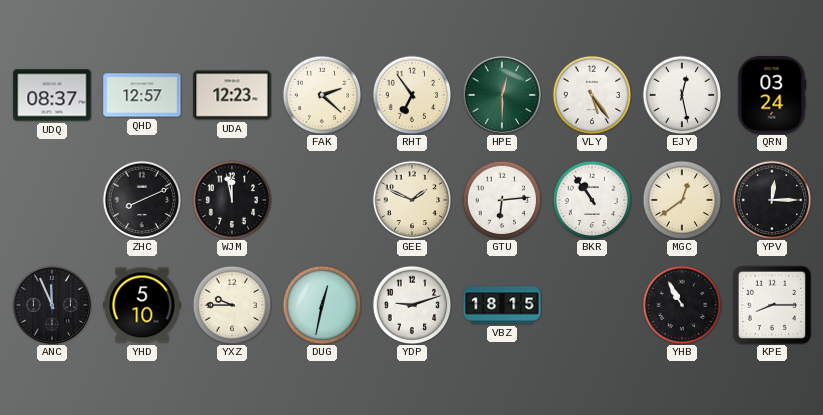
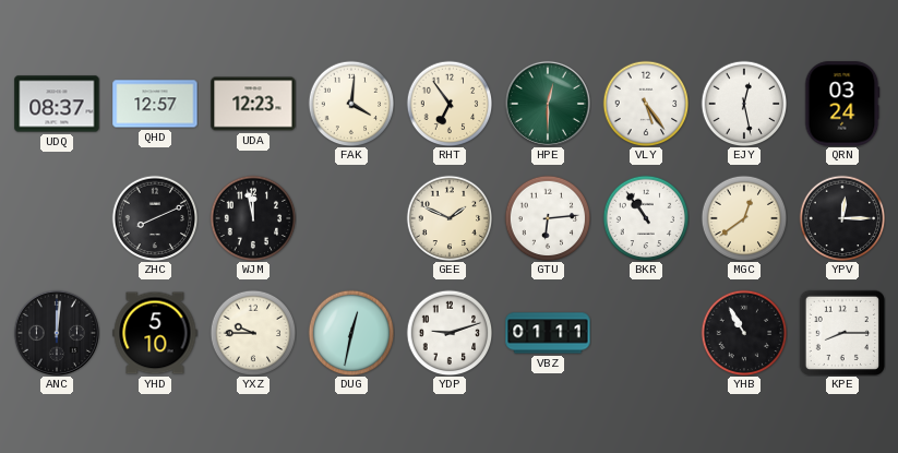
FAK: 2:22 -> 4:01 (351, 104)
ANC: 11:56 -> 12:01 (57, 333)
VBZ: 18:15 -> 01:11 (548, 333)
